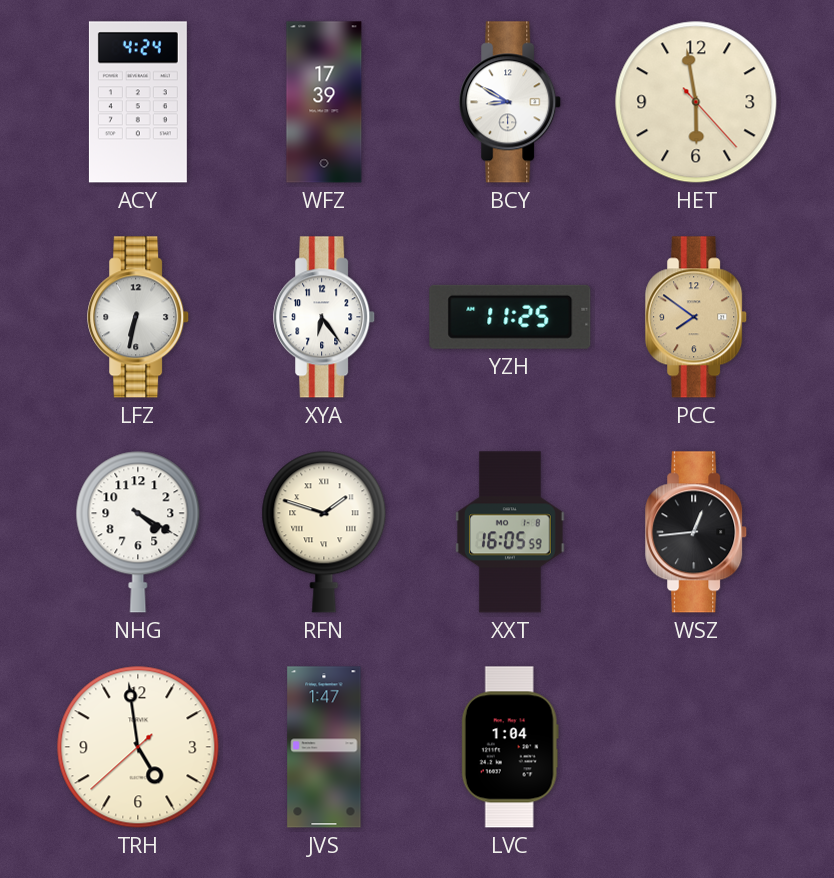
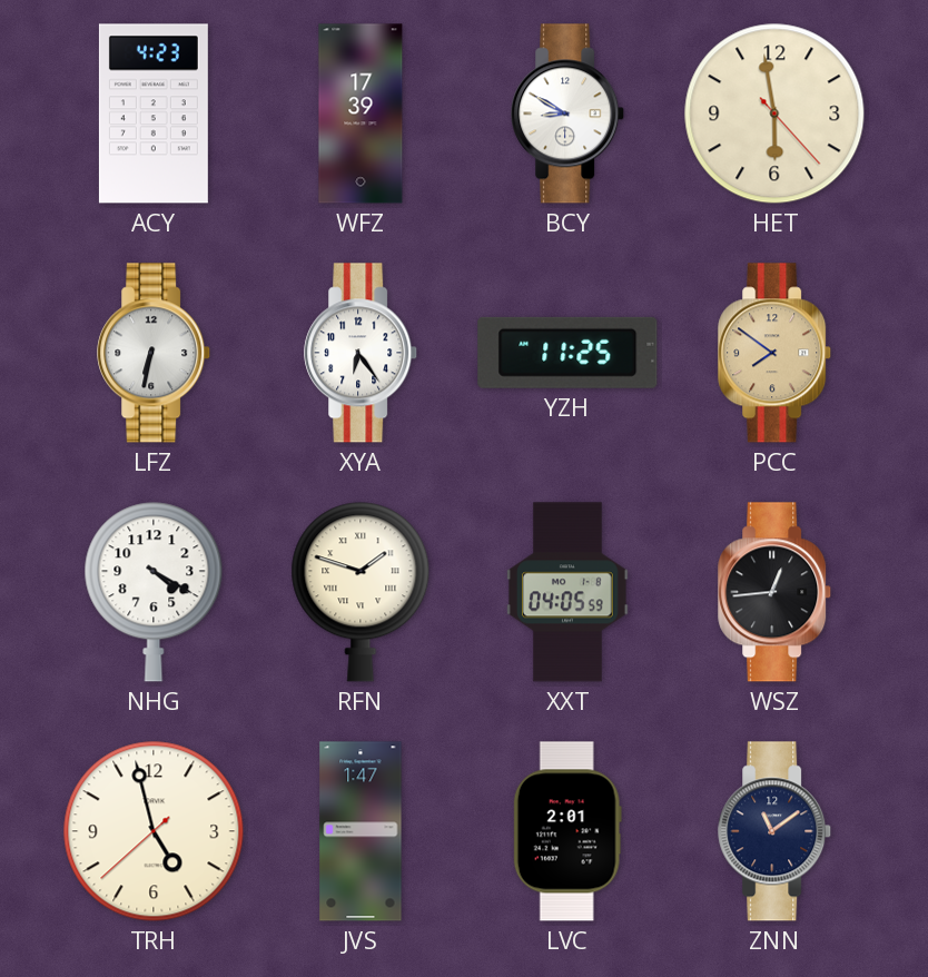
ACY: 4:24 -> 4:23 (154, 114)
XXT: 16:05 -> 04:05 (569, 592)
TRH: 4:58 -> 4:57 (154, 831)
LVC: 1:04 -> 2:01 (567, 831)
ZNN: none -> 11:09 (776, 831)
